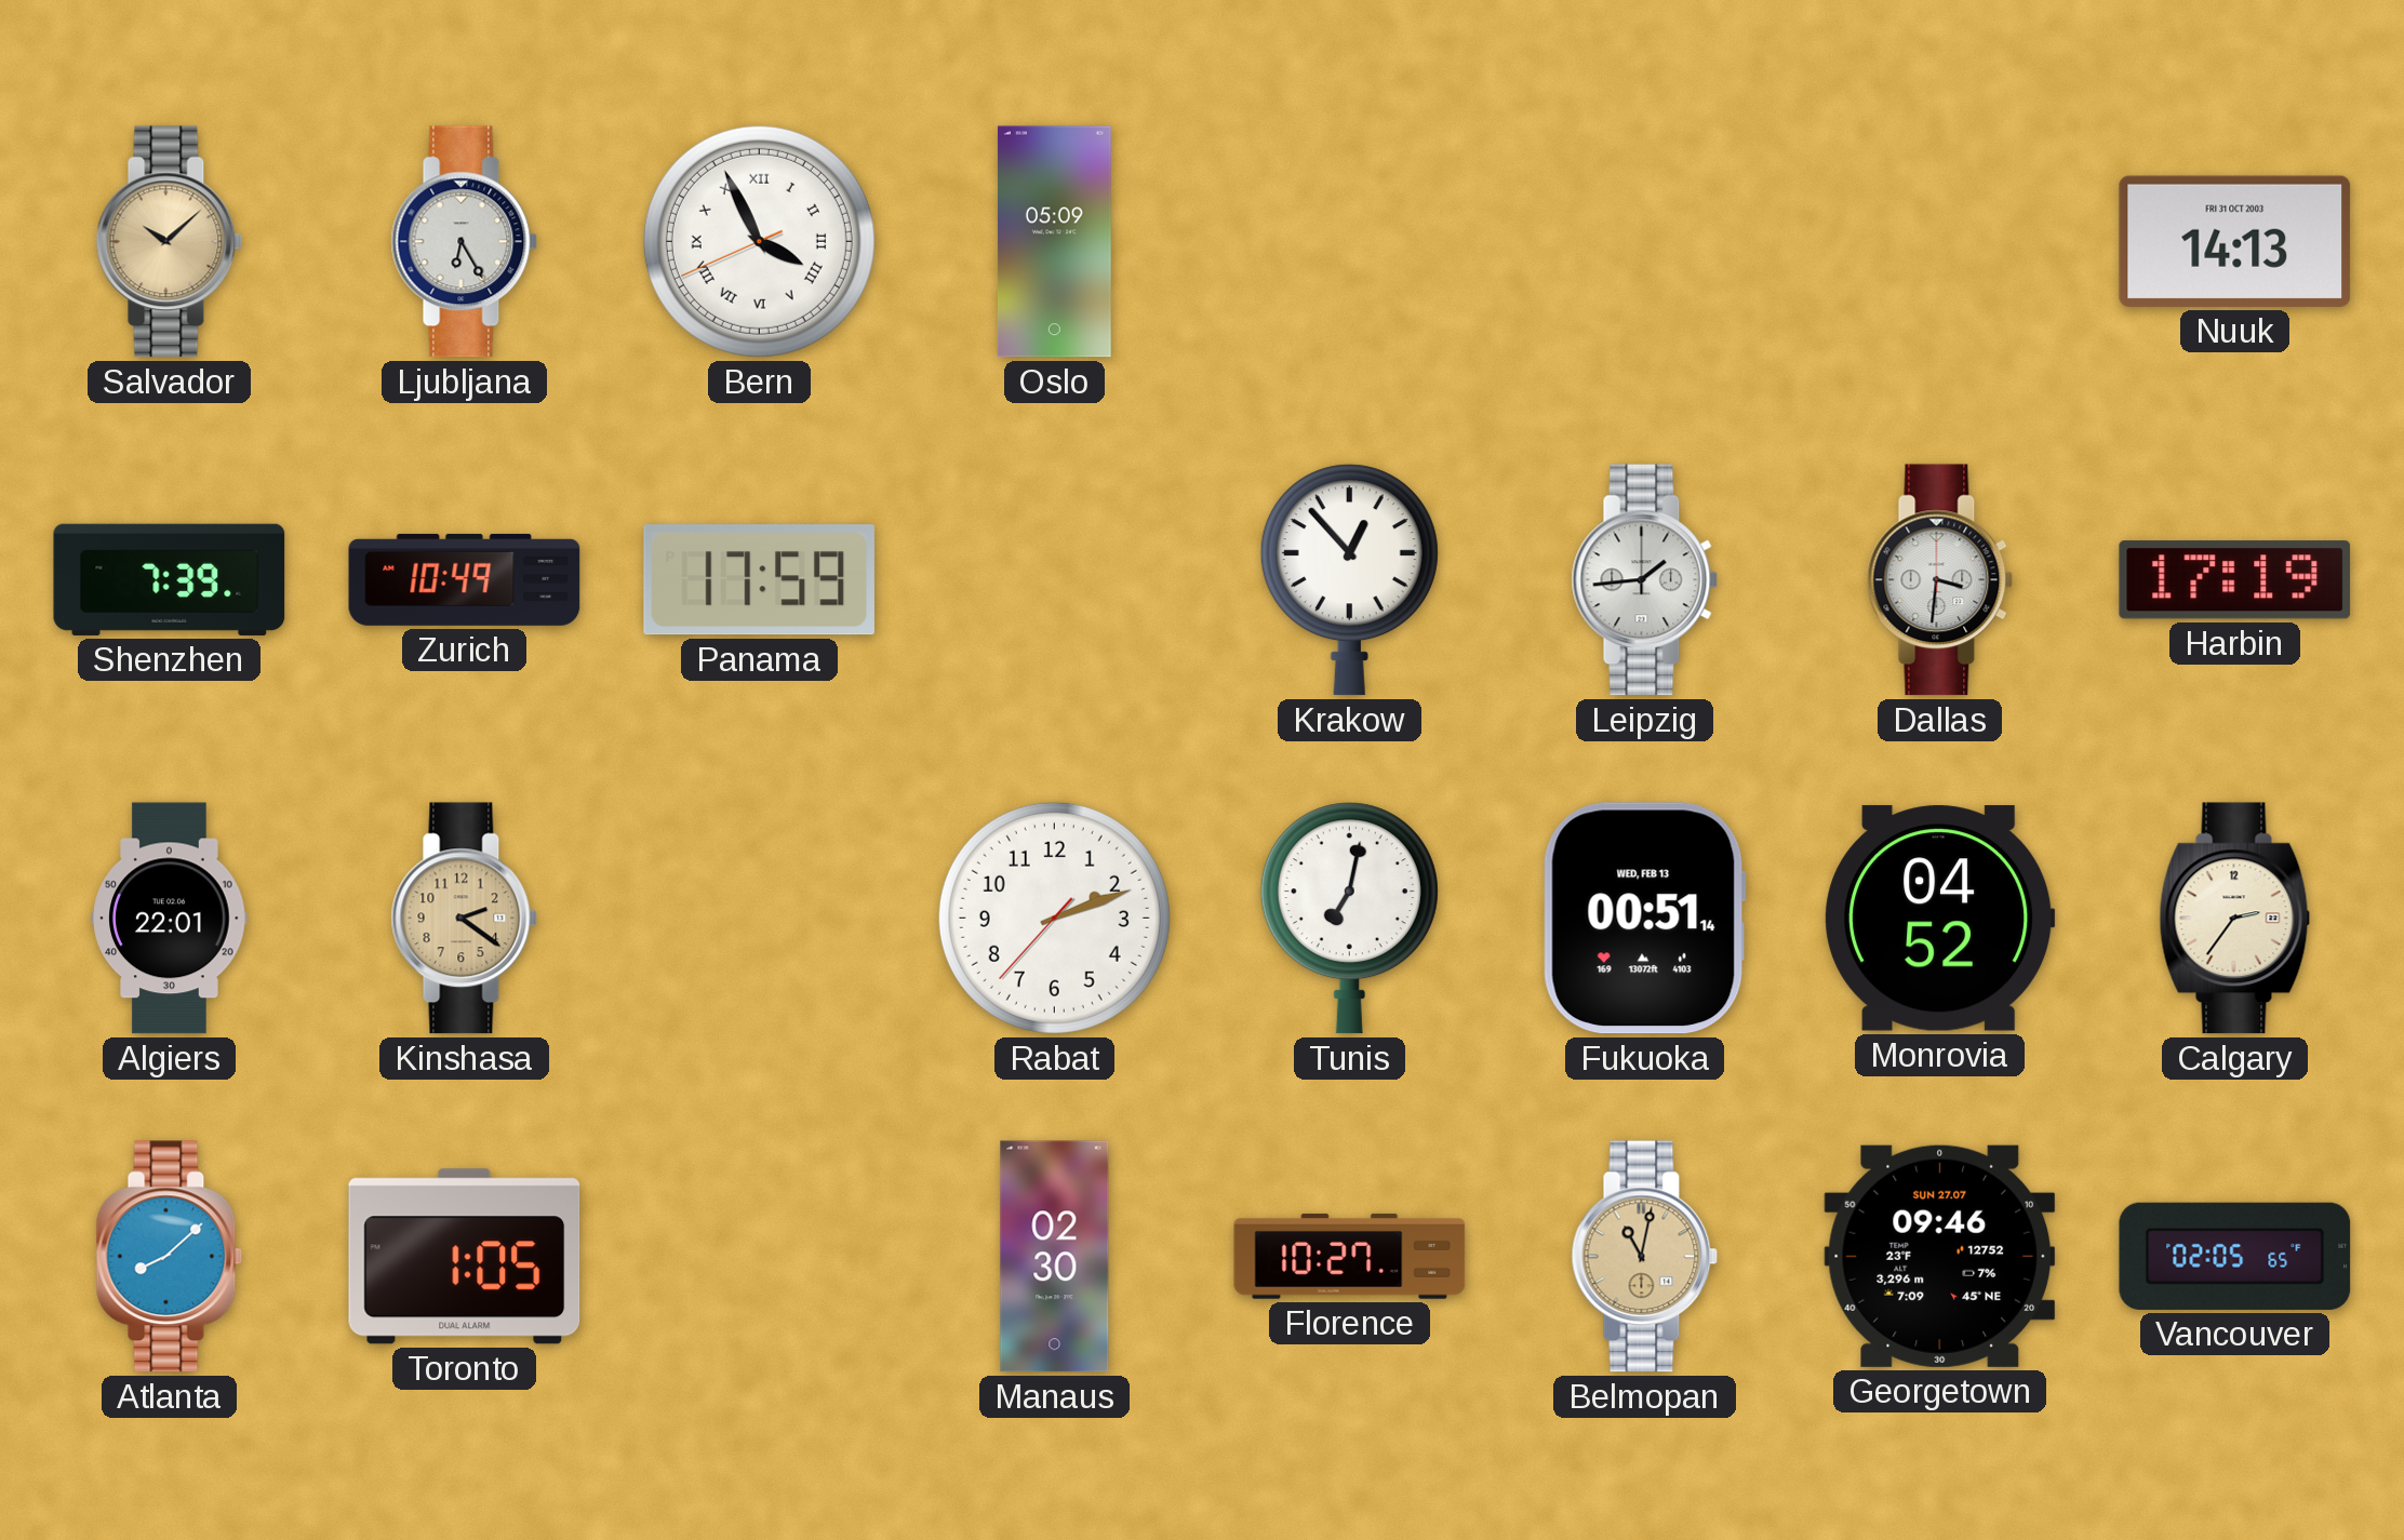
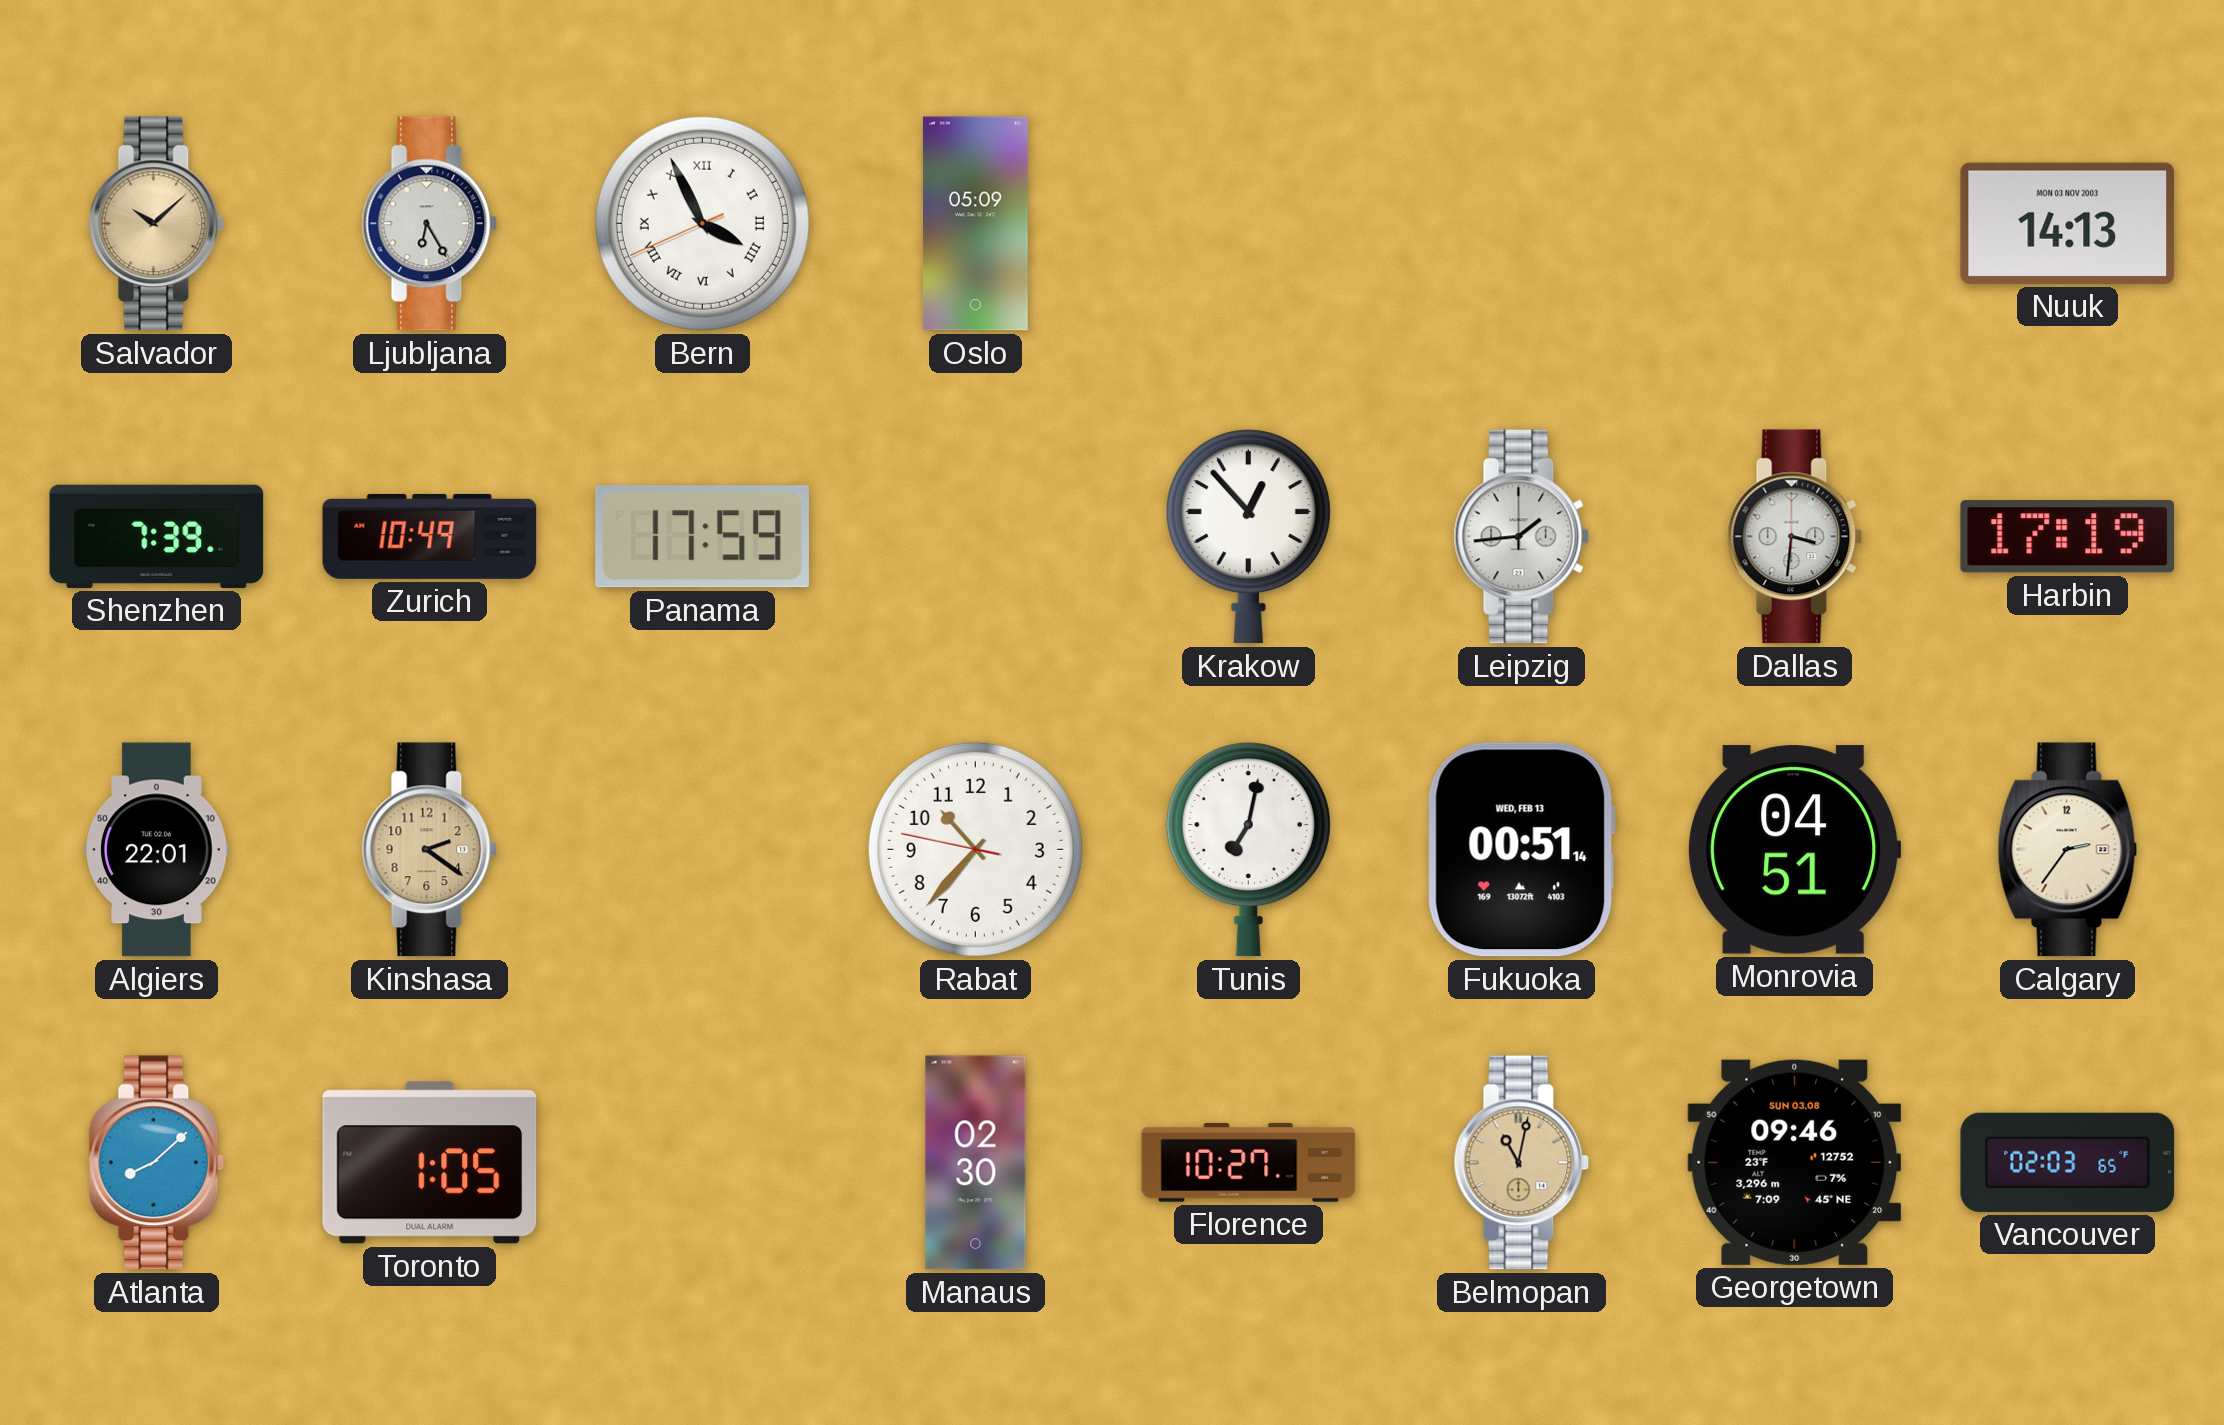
Nuuk date: FRI 31 OCT 2003 -> MON 03 NOV 2003 (2068, 223)
Rabat: 2:11 -> 10:36 (975, 849)
Monrovia: 04:52 -> 04:51 (1795, 850)
Georgetown date: SUN 27.07 -> SUN 03.08 (1795, 1162)
Vancouver: 02:05 -> 02:03 (2068, 1162)
